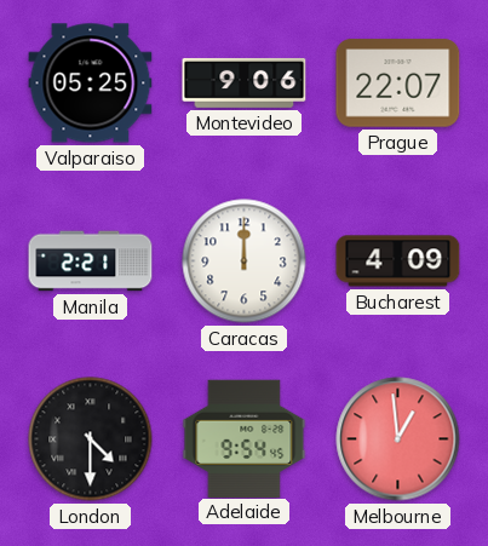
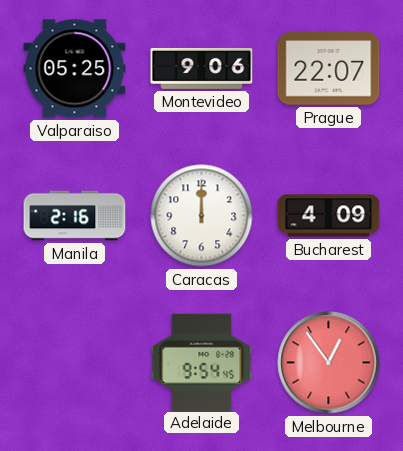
Manila: 2:21 -> 2:16 (75, 216)
London: 4:30 -> none (91, 439)
Melbourne: 12:59 -> 12:54 (329, 363)
